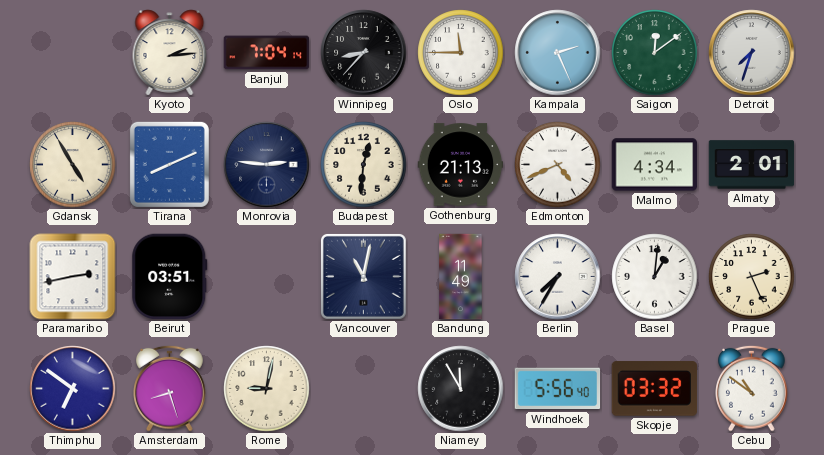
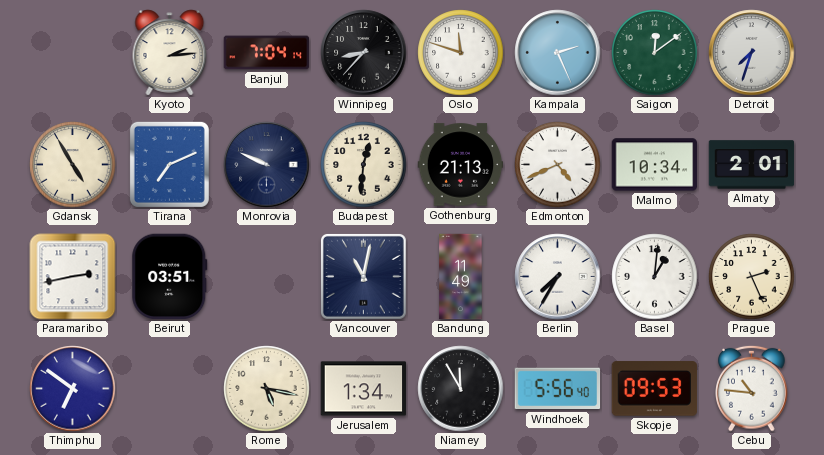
Oslo: 11:45 -> 11:48 (461, 53)
Tirana: 8:11 -> 7:11 (169, 164)
Monrovia: 2:46 -> 9:49 (267, 165)
Malmo: 4:34 -> 10:34 (655, 165)
Amsterdam: 8:27 -> none (170, 388)
Rome: 9:02 -> 5:17 (267, 389)
Jerusalem: none -> 1:34 (364, 389)
Skopje: 03:32 -> 09:53 (655, 389)
Cebu: 10:51 -> 10:46 (752, 388)
